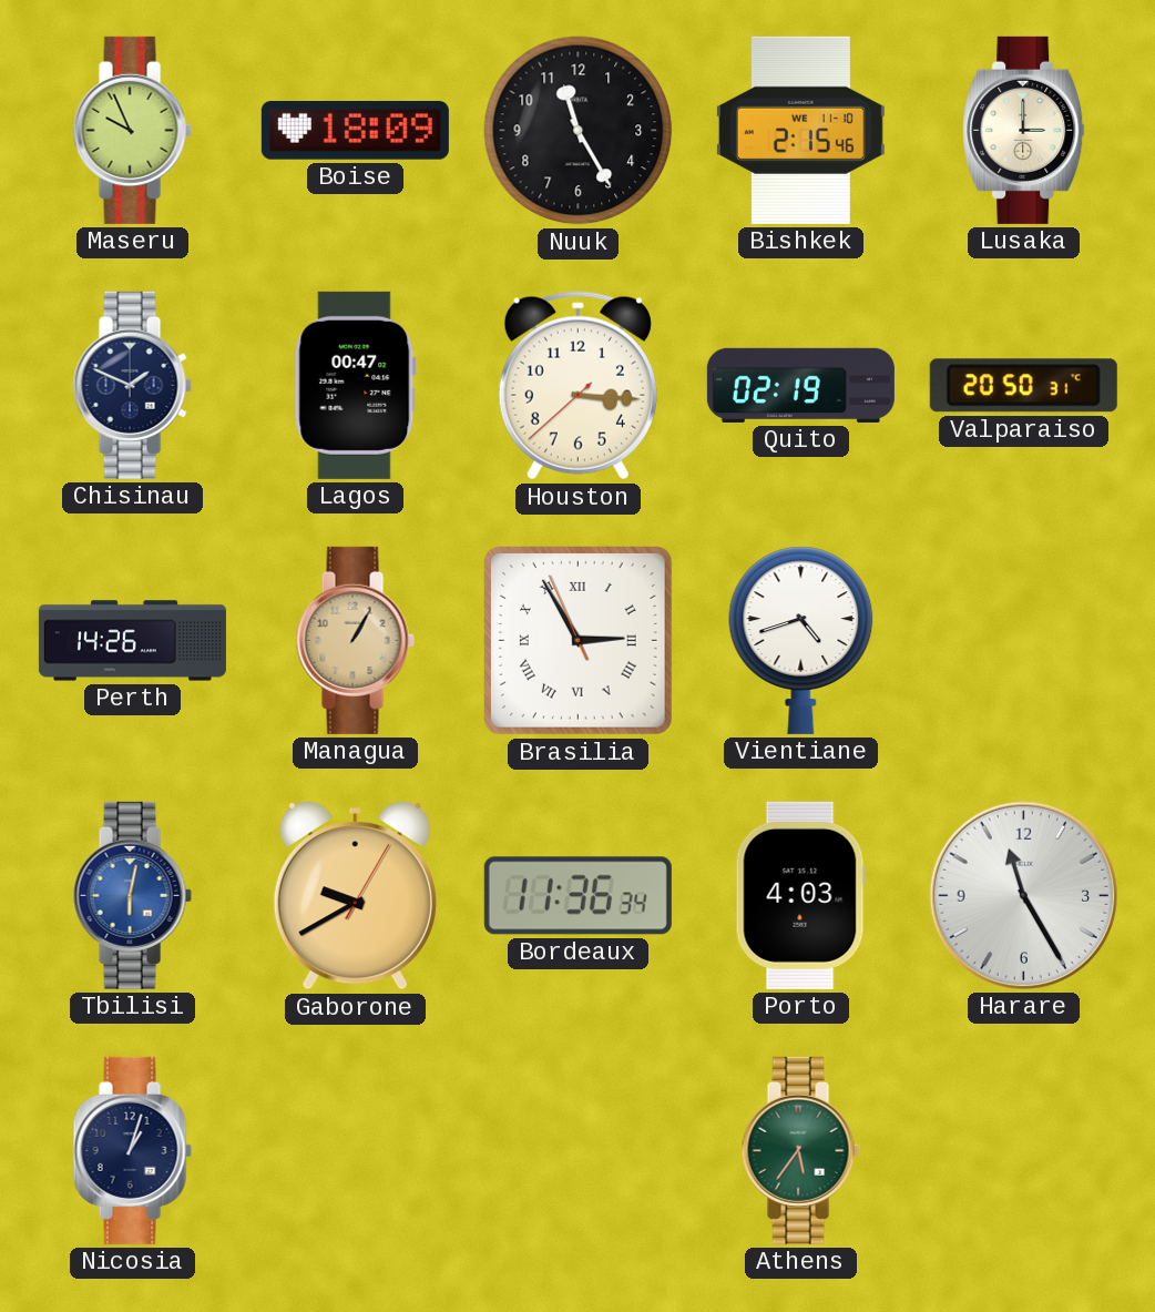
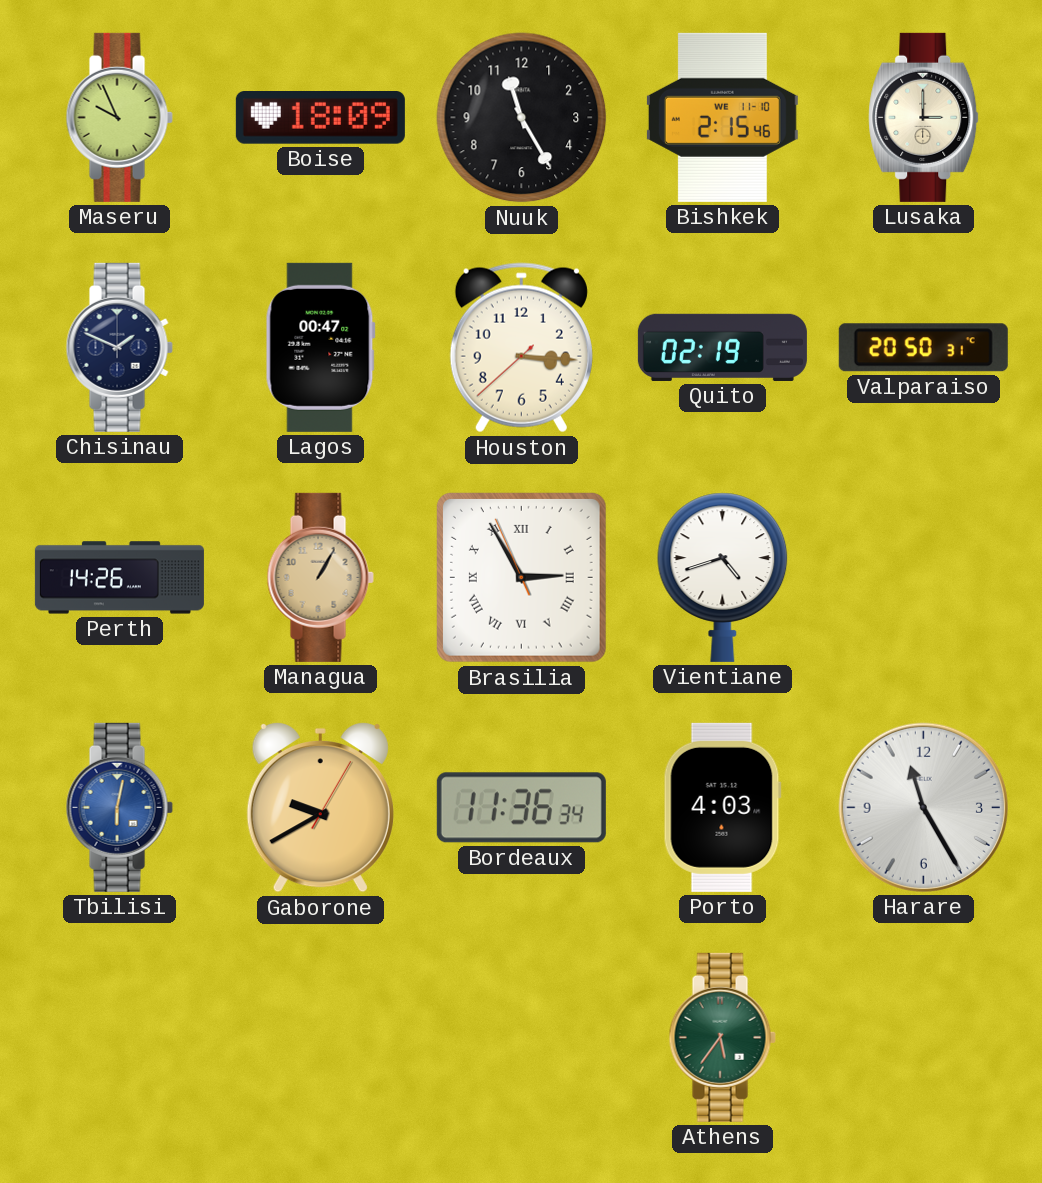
Nicosia: 1:03 -> none (132, 1150)
